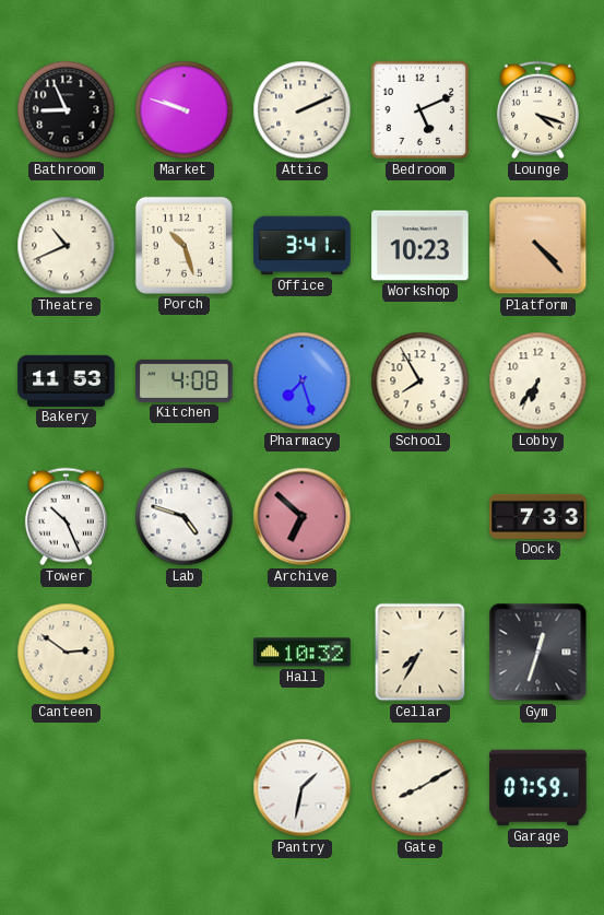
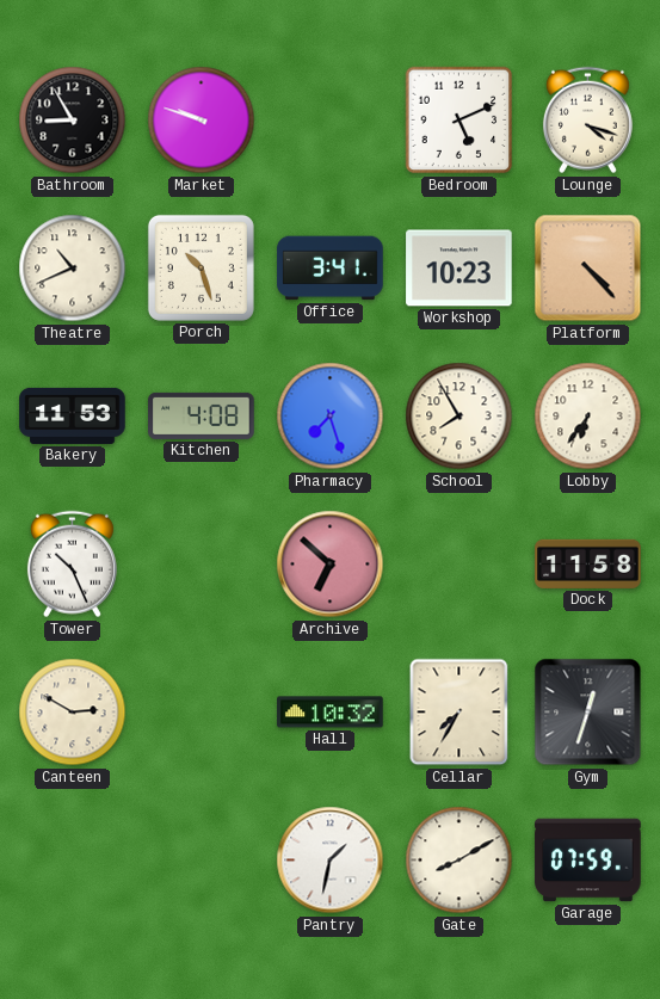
Bathroom: 8:56 -> 8:55 (73, 121)
Attic: 2:11 -> none (303, 110)
Lab: 4:48 -> none (185, 517)
Dock: 7:33 -> 11:58 (588, 563)
Canteen: 2:51 -> 2:50 (73, 713)
